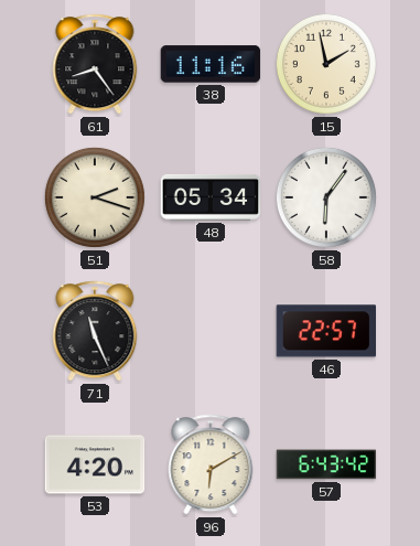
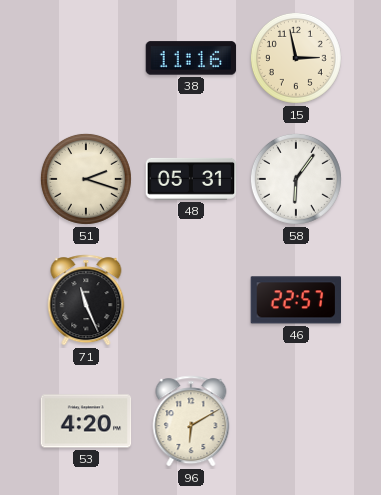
61: 8:24 -> none (95, 64)
15: 1:58 -> 2:58 (296, 58)
48: 05:34 -> 05:31 (191, 179)
57: 6:43 -> none (326, 464)
